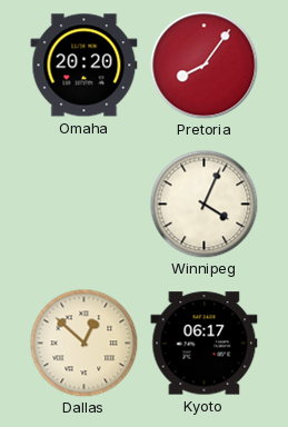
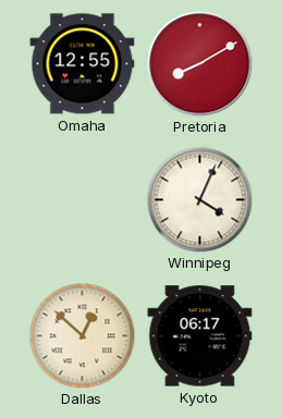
Omaha: 20:20 -> 12:55 (83, 64)
Pretoria: 8:06 -> 8:10 (200, 64)
